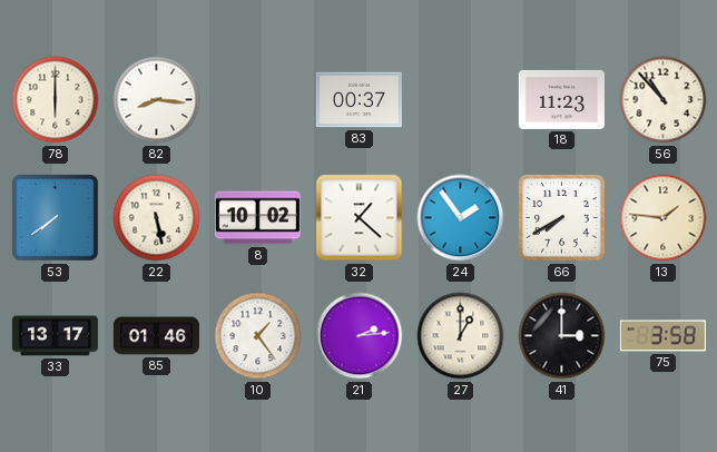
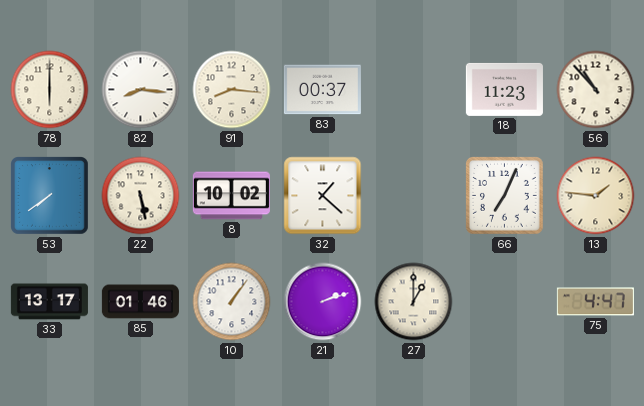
91: none -> 8:16 (232, 90)
24: 1:54 -> none (461, 218)
66: 7:40 -> 7:04 (505, 196)
10: 1:24 -> 1:06 (232, 302)
21: 2:14 -> 2:12 (323, 302)
41: 3:00 -> none (562, 336)
75: 3:58 -> 4:47 (595, 302)
